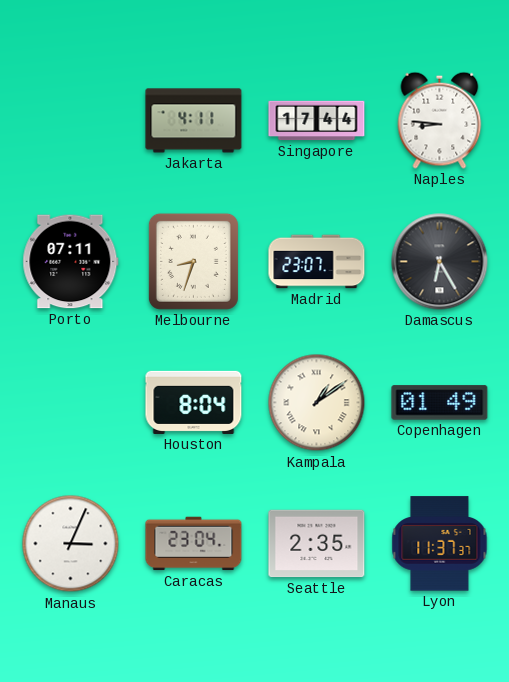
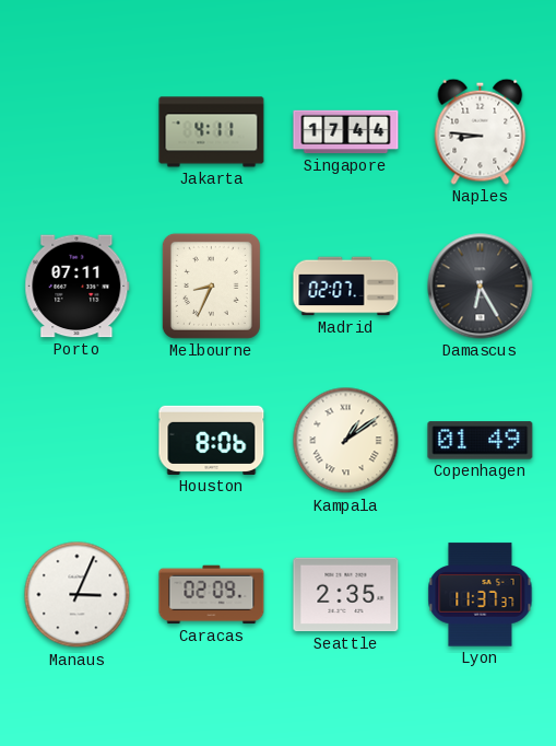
Melbourne: 8:33 -> 8:34 (211, 285)
Madrid: 23:07 -> 02:07 (346, 287)
Houston: 8:04 -> 8:06 (212, 440)
Caracas: 23:04 -> 02:09 (212, 595)
